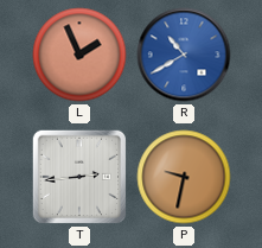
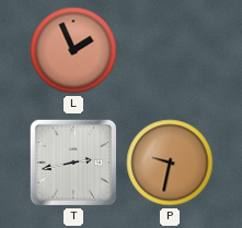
R: 10:40 -> none (184, 55)
T: 2:44 -> 2:43 (73, 163)
